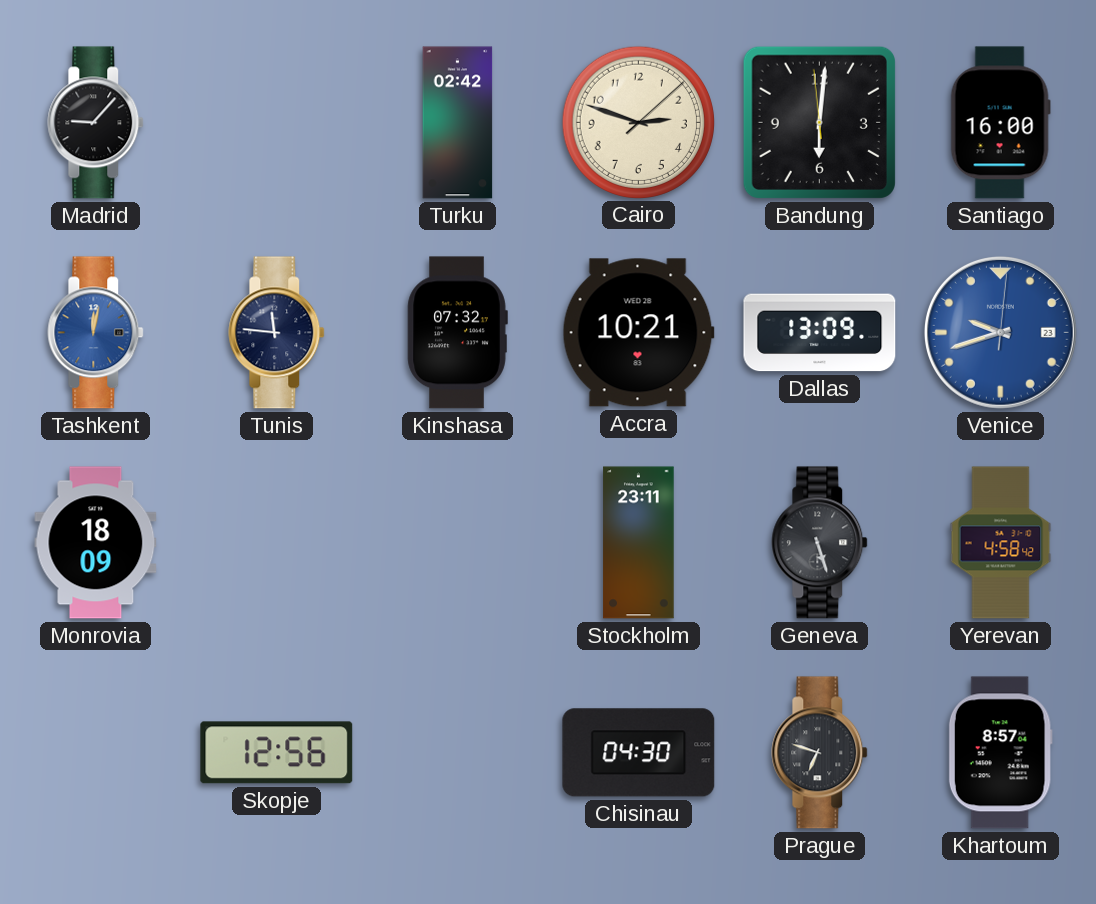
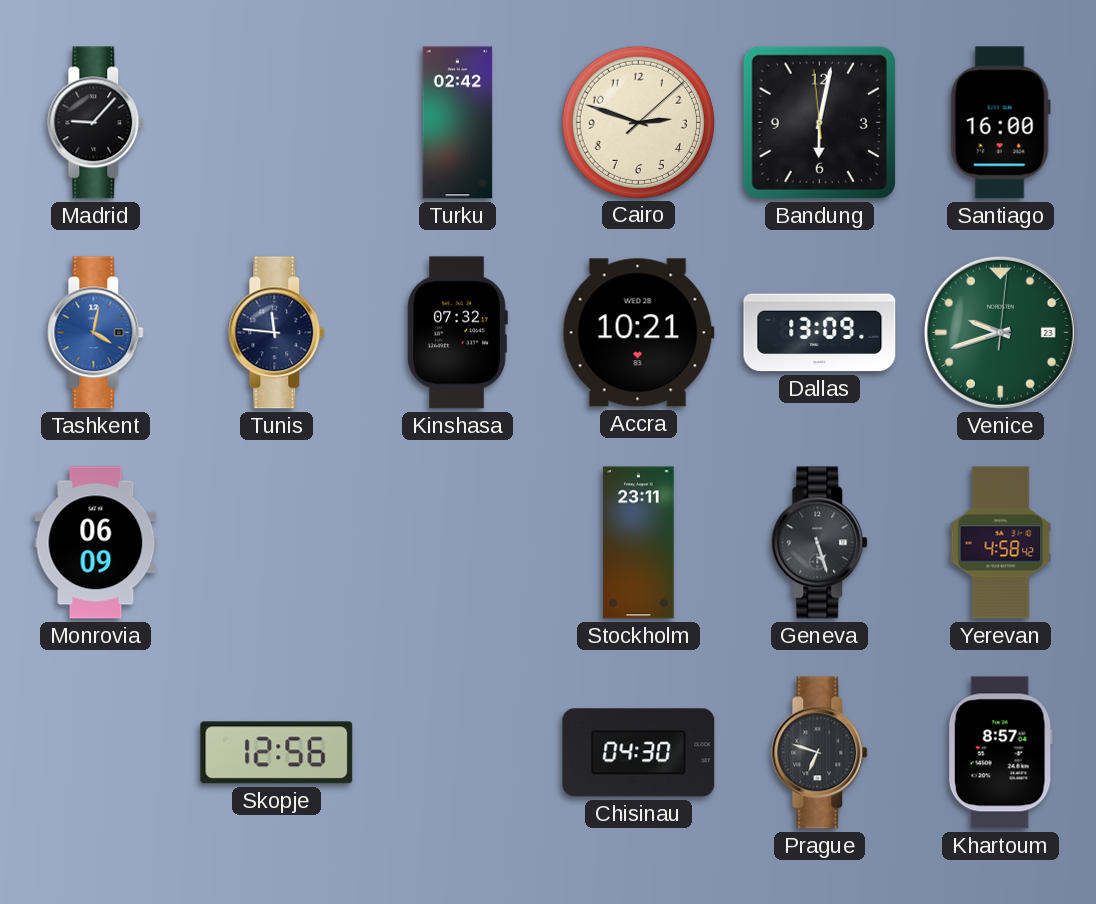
Bandung: 6:00 -> 6:01 (819, 122)
Tashkent: 12:02 -> 4:02 (96, 333)
Venice dial: blue -> green (1000, 332)
Monrovia: 18:09 -> 06:09 (96, 543)
